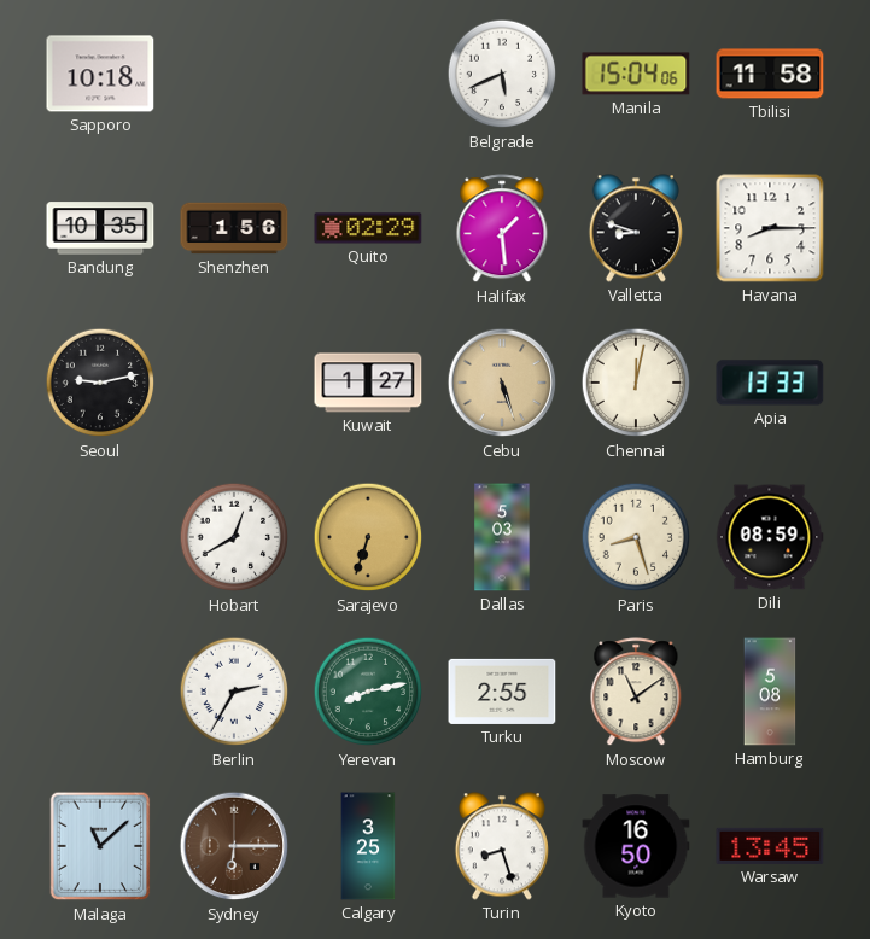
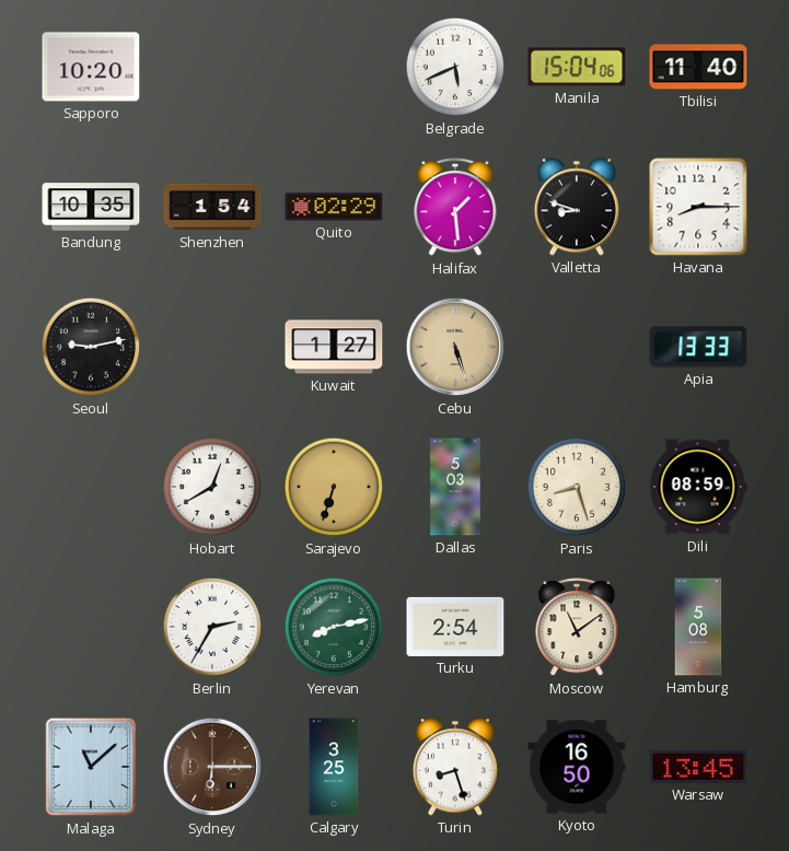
Sapporo: 10:18 -> 10:20 (91, 67)
Tbilisi: 11:58 -> 11:40 (698, 67)
Shenzhen: 1:56 -> 1:54 (212, 207)
Chennai: 12:02 -> none (636, 383)
Turku: 2:55 -> 2:54 (455, 627)
